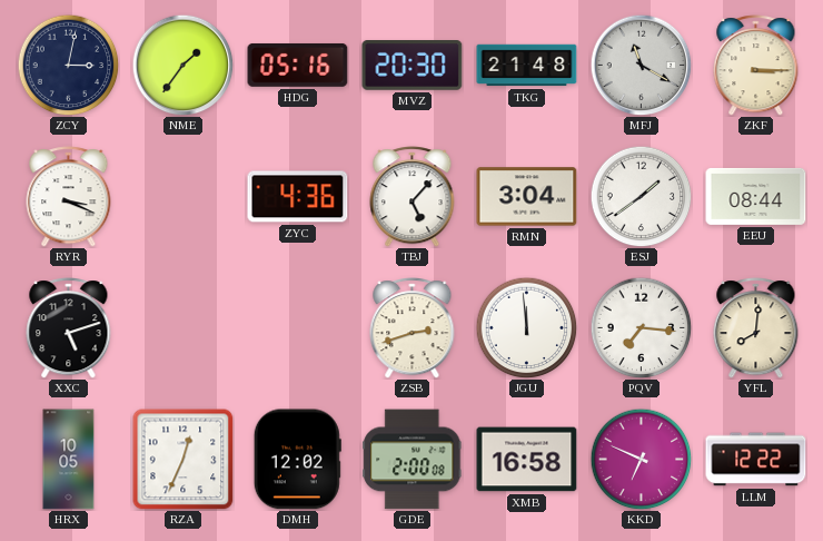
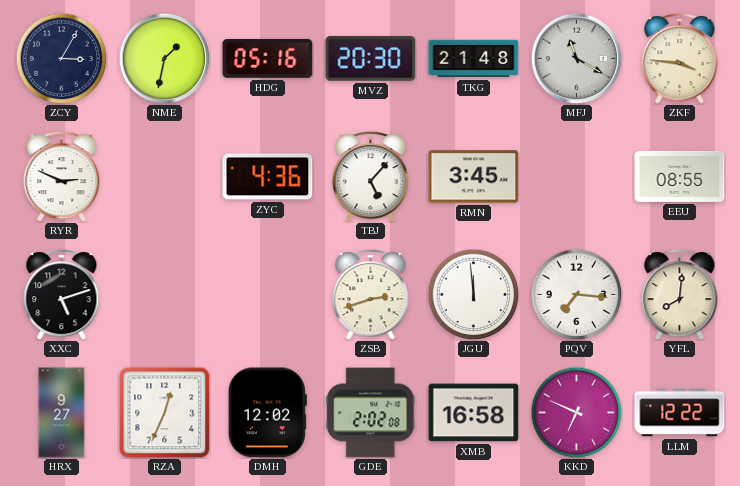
ZCY: 3:02 -> 3:05 (61, 58)
NME: 1:36 -> 1:32 (164, 58)
ZKF: 3:15 -> 3:46 (680, 59)
RYR: 3:19 -> 2:49 (62, 177)
RMN: 3:04 -> 3:45 (474, 177)
ESJ: 1:39 -> none (641, 196)
EEU: 08:44 -> 08:55 (680, 176)
HRX: 10:05 -> 9:27 (62, 413)
GDE: 2:00 -> 2:02 (371, 413)
